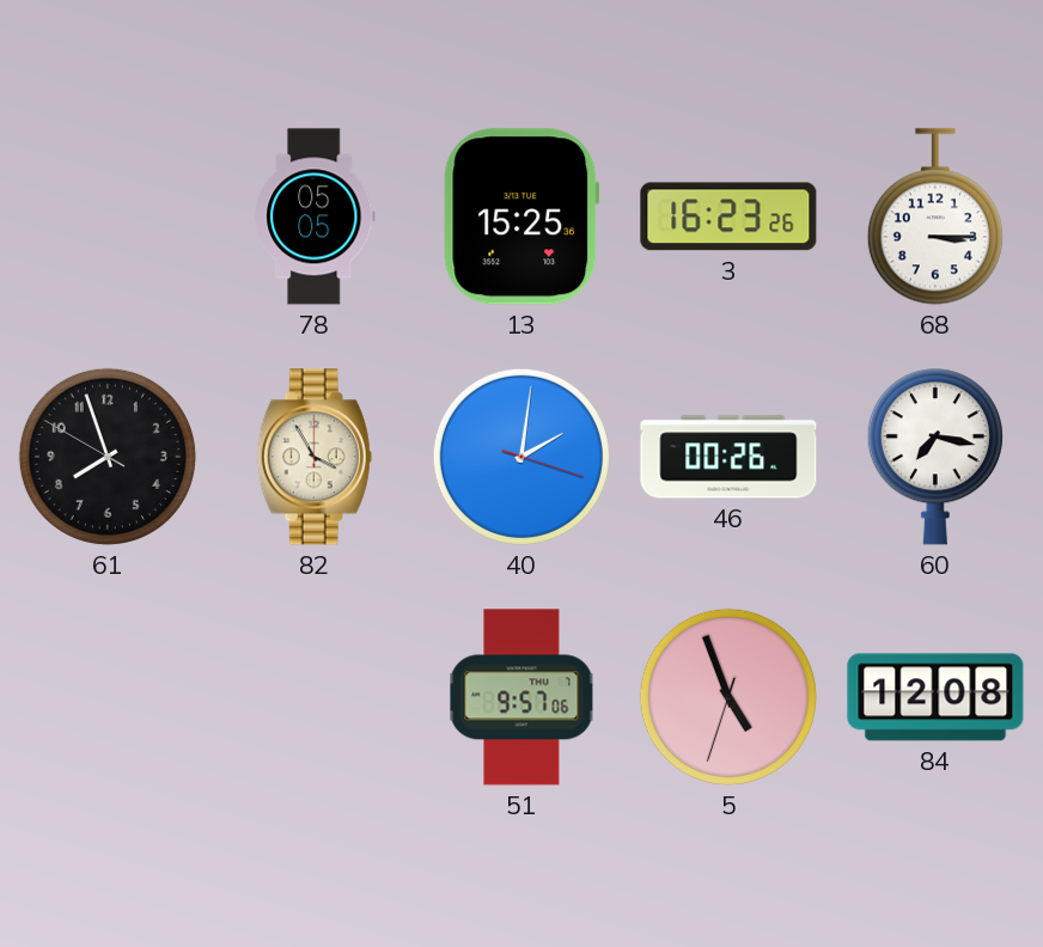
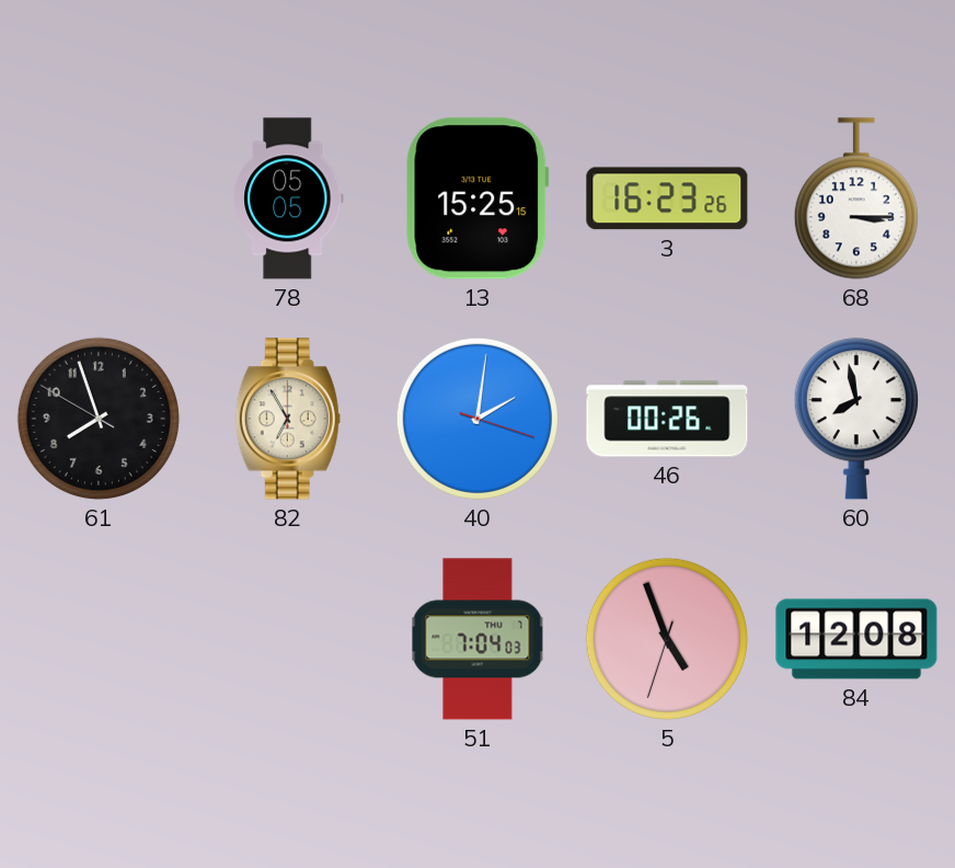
13: 15:25 -> 15:25:15 (477, 198)
82: 3:55 -> 6:55 (288, 419)
60: 7:17 -> 7:58 (856, 419)
51: 9:57 -> 7:04 (477, 639)
